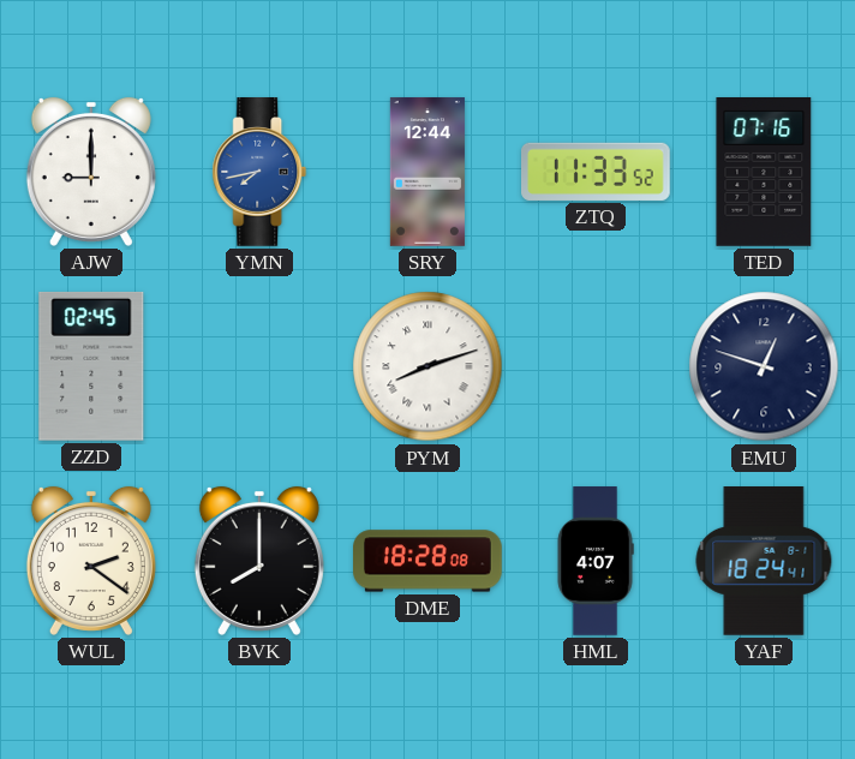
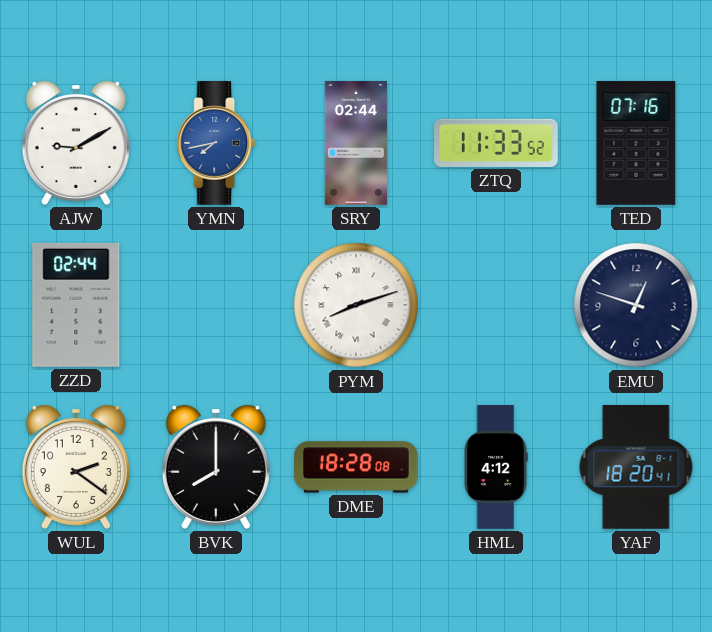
AJW: 9:00 -> 9:10 (76, 143)
SRY: 12:44 -> 02:44 (356, 143)
ZZD: 02:45 -> 02:44 (76, 305)
HML: 4:07 -> 4:12 (496, 467)
YAF: 18:24 -> 18:20 (636, 468)
